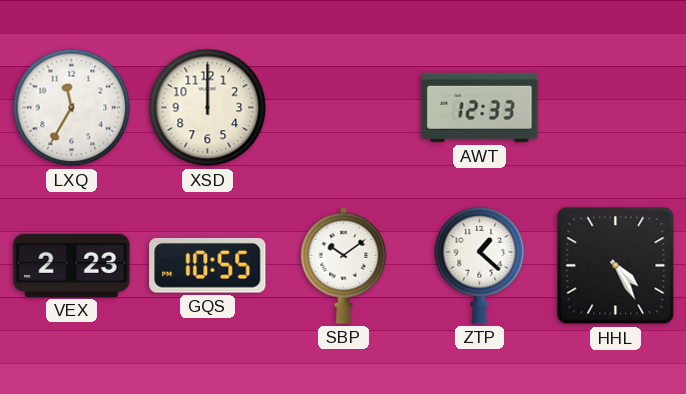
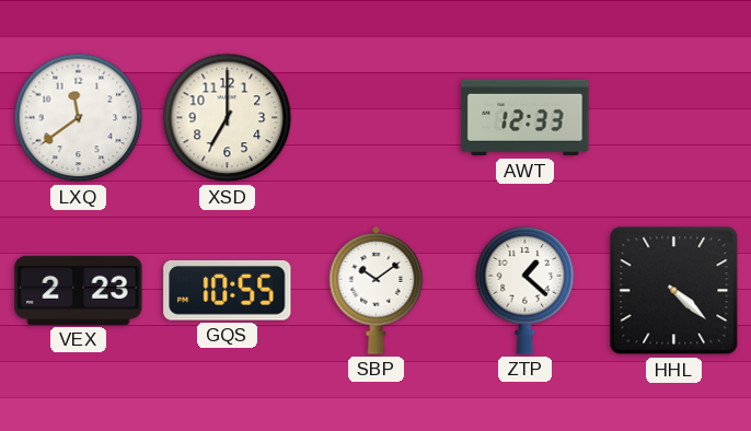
LXQ: 11:35 -> 11:39 (79, 118)
XSD: 12:00 -> 7:00 (228, 118)
HHL: 4:25 -> 4:22 (674, 291)
